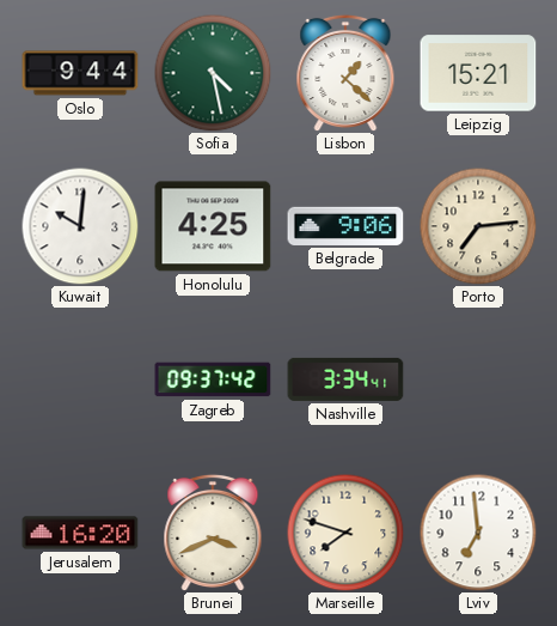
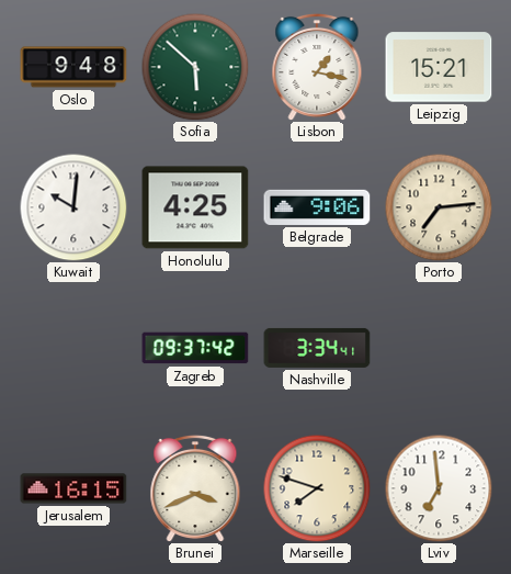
Oslo: 9:44 -> 9:48 (73, 67)
Sofia: 4:28 -> 5:52 (195, 67)
Lisbon: 1:22 -> 1:17 (317, 67)
Jerusalem: 16:20 -> 16:15 (73, 488)
